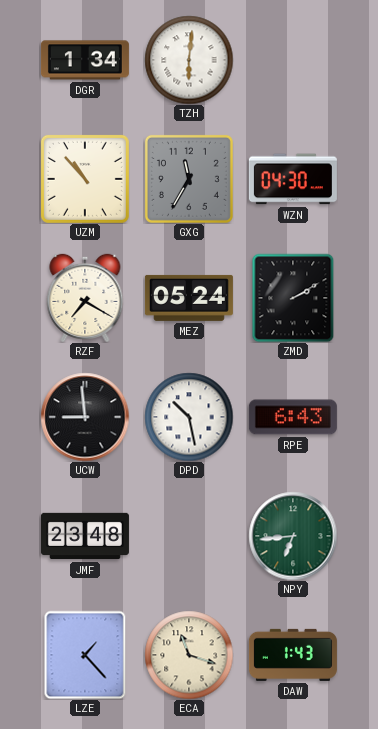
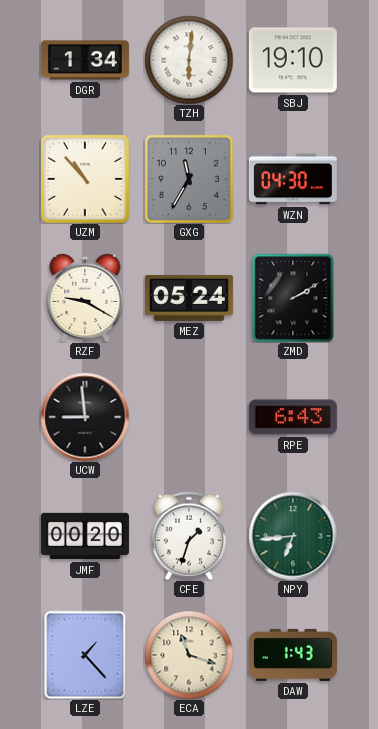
SBJ: none -> 19:10 (293, 60)
RZF: 7:20 -> 9:20 (85, 297)
DPD: 10:28 -> none (189, 417)
JMF: 23:48 -> 00:20 (85, 536)
CFE: none -> 1:33 (189, 536)
